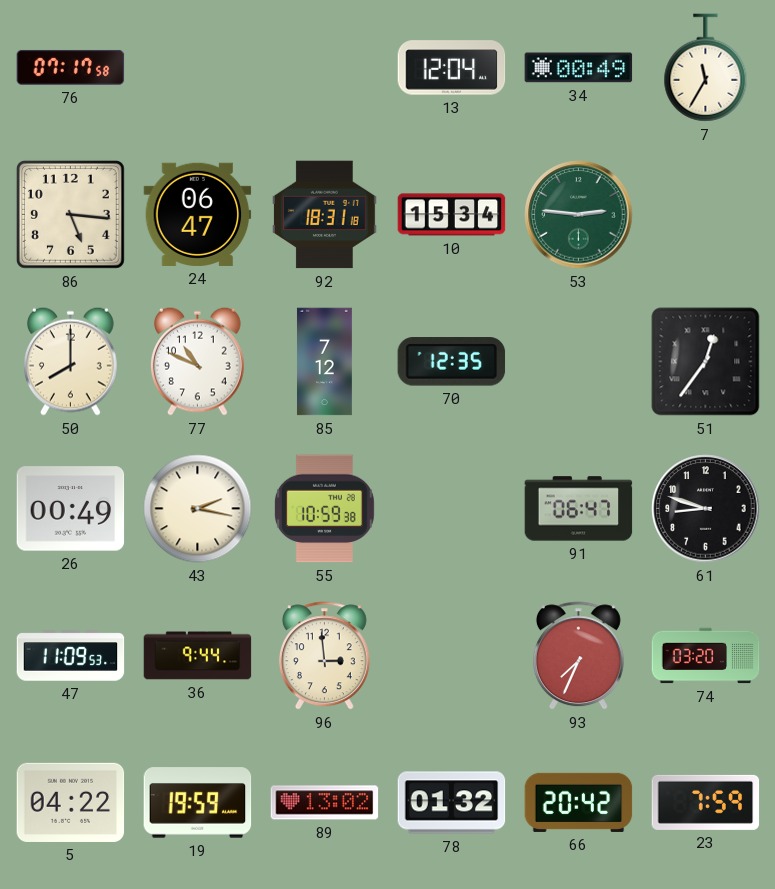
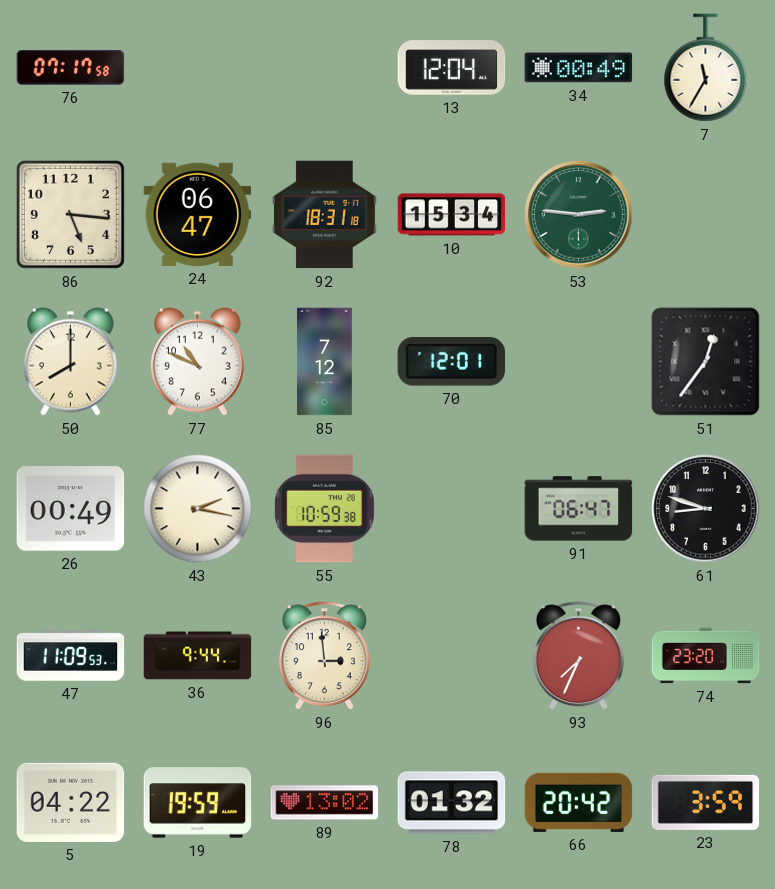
70: 12:35 -> 12:01 (452, 362)
74: 03:20 -> 23:20 (706, 656)
23: 7:59 -> 3:59 (706, 802)
